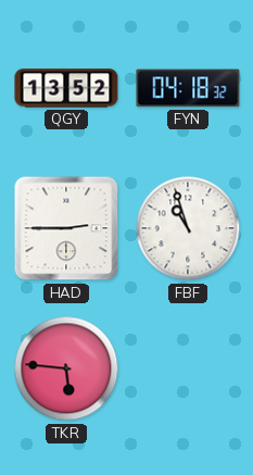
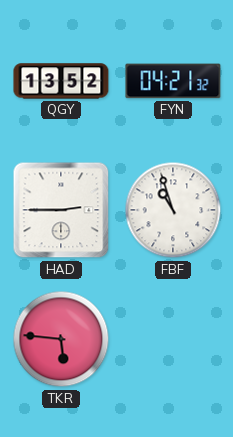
FYN: 04:18 -> 04:21 (173, 81)
